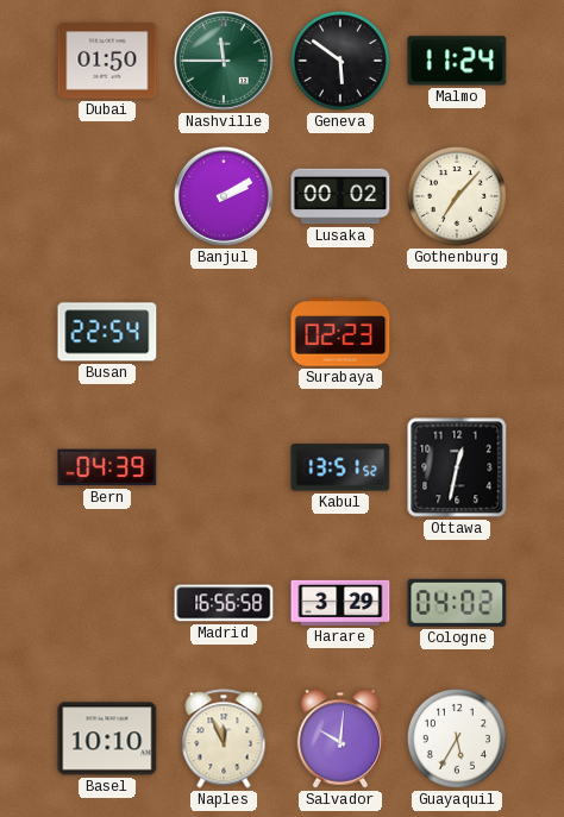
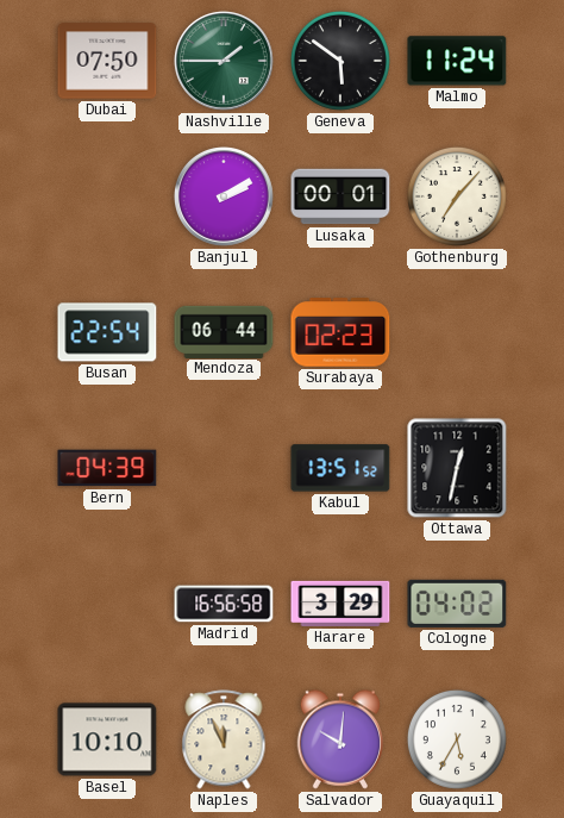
Dubai: 01:50 -> 07:50 (107, 61)
Nashville: 11:45 -> 1:45 (225, 62)
Lusaka: 00:02 -> 00:01 (340, 196)
Mendoza: none -> 06:44 (224, 331)
